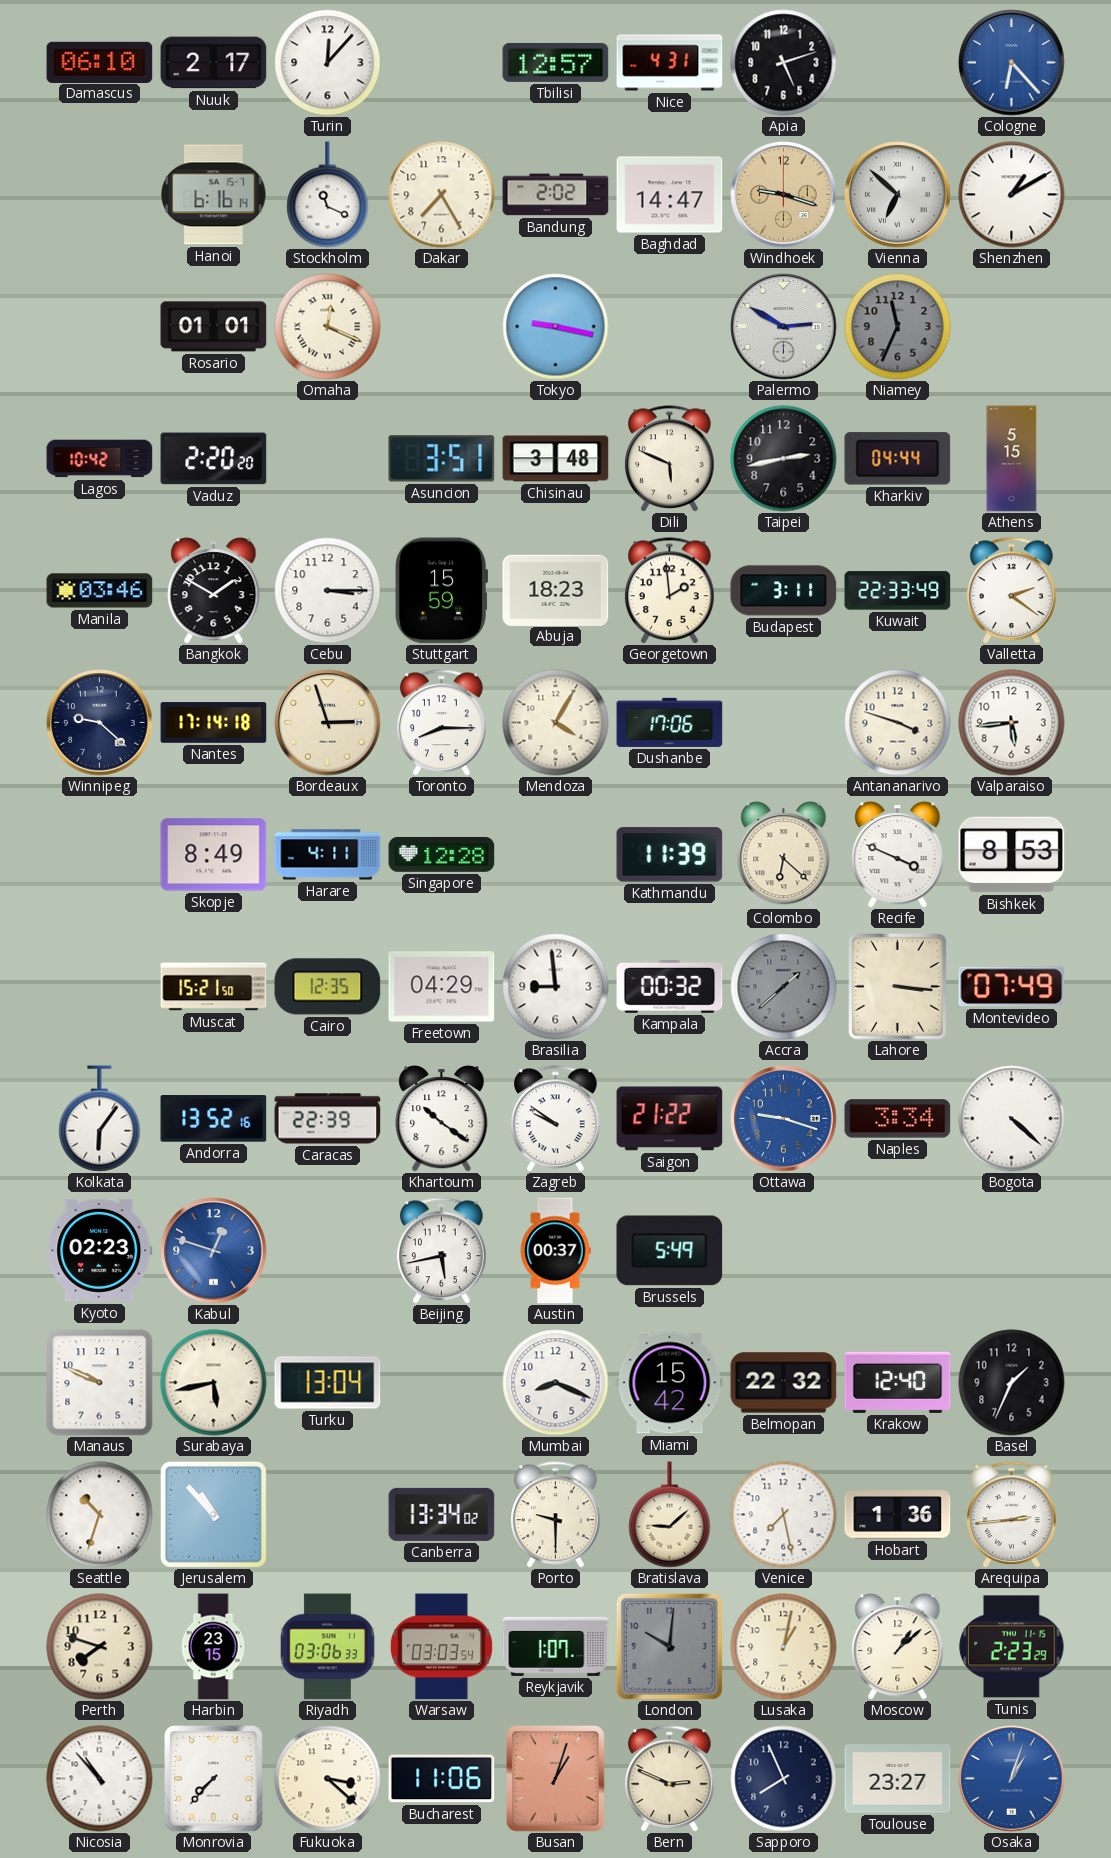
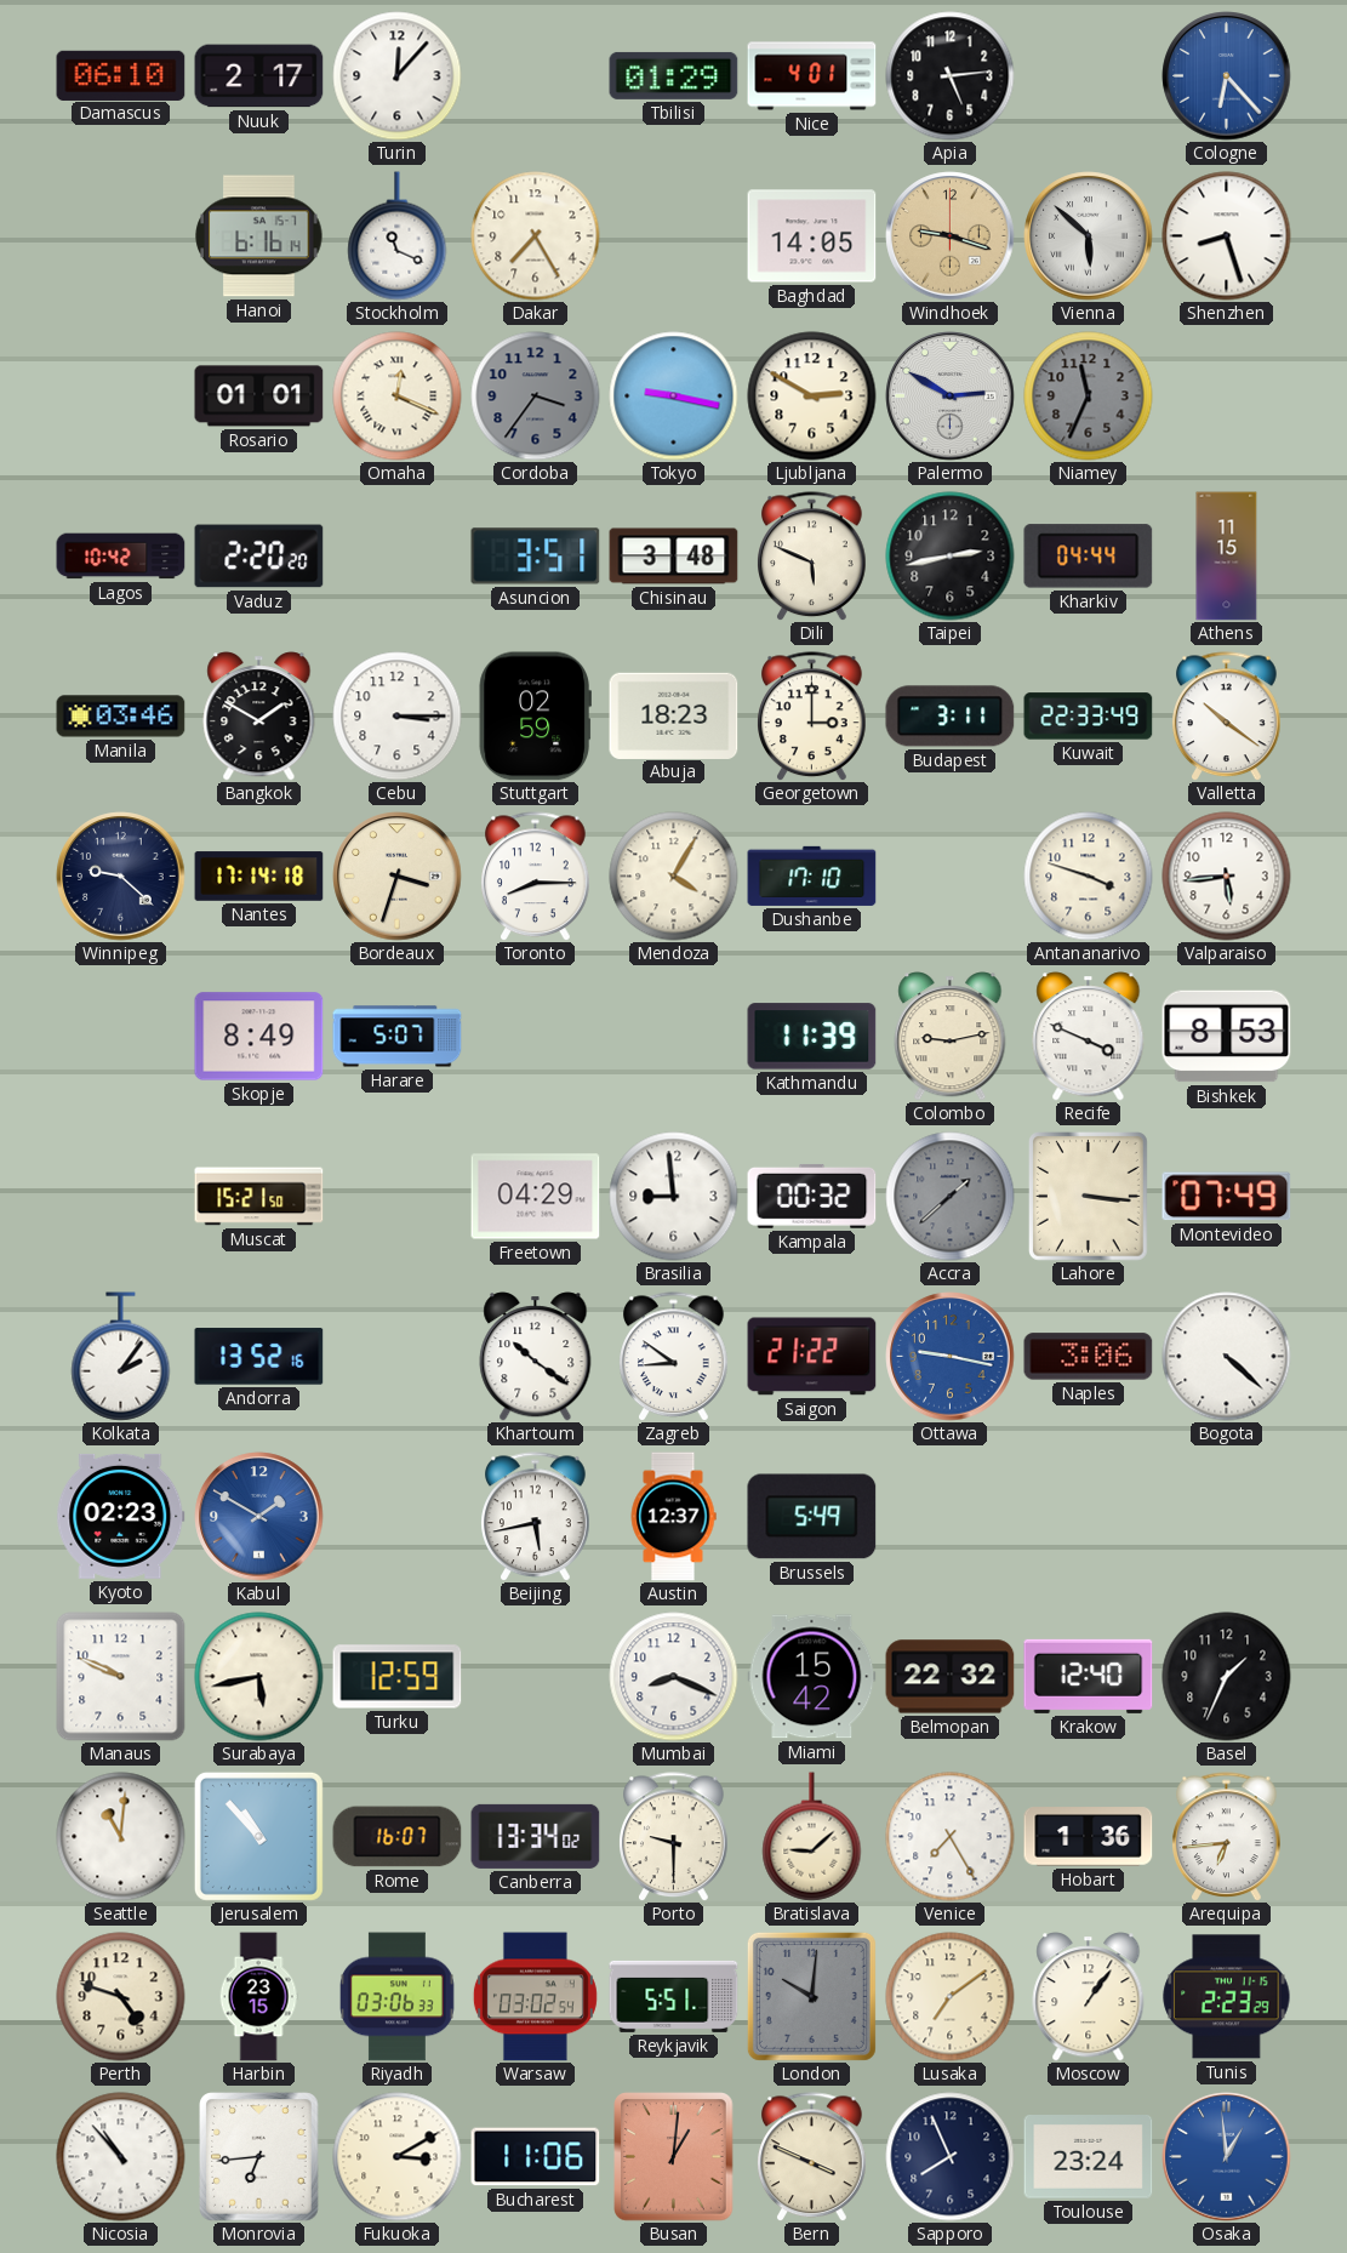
Tbilisi: 12:57 -> 01:29 (674, 75)
Nice: 4:31 -> 4:01 (812, 76)
Apia: 5:12 -> 5:14 (951, 76)
Bandung: 2:02 -> none (556, 195)
Baghdad: 14:47 -> 14:05 (812, 236)
Vienna: 6:52 -> 5:52 (1089, 236)
Shenzhen: 1:10 -> 8:27 (1227, 236)
Cordoba: none -> 3:36 (536, 397)
Ljubljana: none -> 2:50 (812, 397)
Athens: 5:15 -> 11:15 (1227, 557)
Stuttgart: 15:59 -> 02:59 (535, 717)
Georgetown: 1:59 -> 3:00 (812, 717)
Valletta: 2:21 -> 10:21 (1227, 717)
Bordeaux: 2:57 -> 3:33 (398, 877)
Dushanbe: 17:06 -> 17:10 (812, 875)
Harare: 4:11 -> 5:07 (398, 1037)
Singapore: 12:28 -> none (442, 854)
Colombo: 6:22 -> 9:13 (951, 1037)
Cairo: 12:35 -> none (328, 987)
Kolkata: 6:06 -> 2:06 (121, 1357)
Caracas: 22:39 -> none (328, 1119)
Zagreb: 9:51 -> 8:51 (674, 1357)
Ottawa: 9:18 -> 9:17 (951, 1357)
Naples: 3:34 -> 3:06 (1089, 1357)
Kabul: 12:48 -> 1:50 (259, 1517)
Austin: 00:37 -> 12:37 (673, 1517)
Turku: 13:04 -> 12:59 (398, 1677)
Seattle: 10:33 -> 11:01 (121, 1837)
Rome: none -> 16:07 (398, 1837)
Venice: 7:28 -> 7:25 (951, 1837)
Arequipa: 2:44 -> 6:44 (1227, 1837)
Perth: 7:48 -> 4:48 (121, 1997)
Warsaw: 03:03 -> 03:02 (535, 1997)
Reykjavik: 1:07 -> 5:51 (674, 1996)
Lusaka: 1:02 -> 7:09 (951, 1997)
Moscow: 1:08 -> 1:06 (1089, 1997)
Monrovia: 7:37 -> 6:44 (259, 2157)
Fukuoka: 3:22 -> 3:10 (398, 2157)
Busan: 1:03 -> 1:01 (674, 2157)
Bern: 2:49 -> 3:49 (812, 2157)
Toulouse: 23:27 -> 23:24 (1089, 2157)
Osaka: 1:03 -> 12:59 (1227, 2157)
